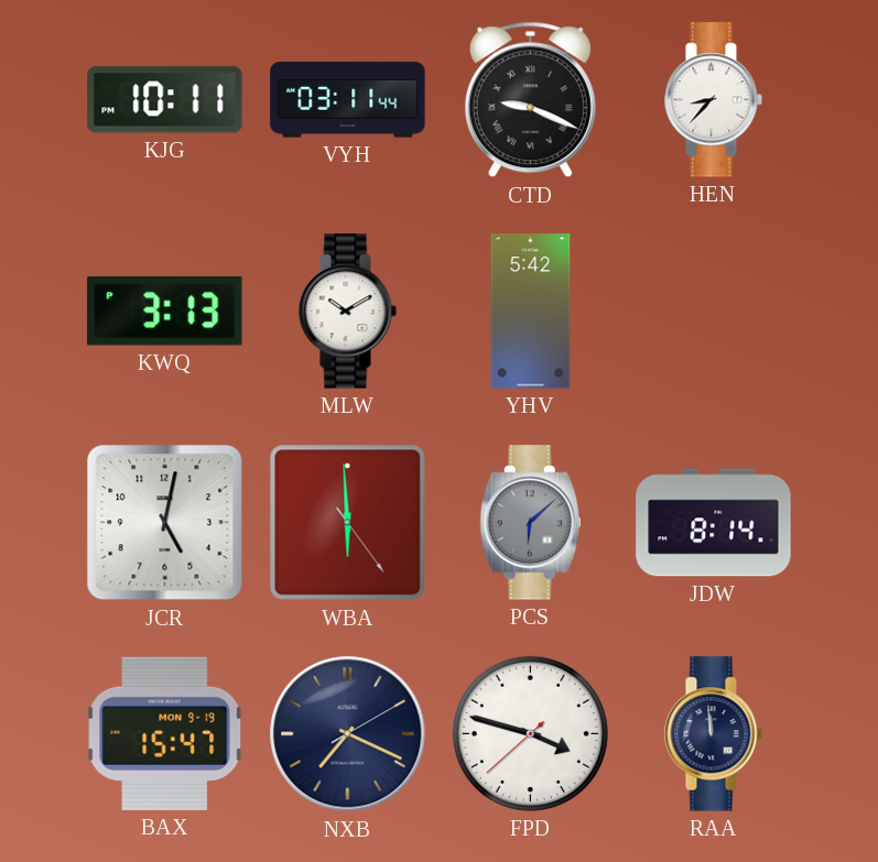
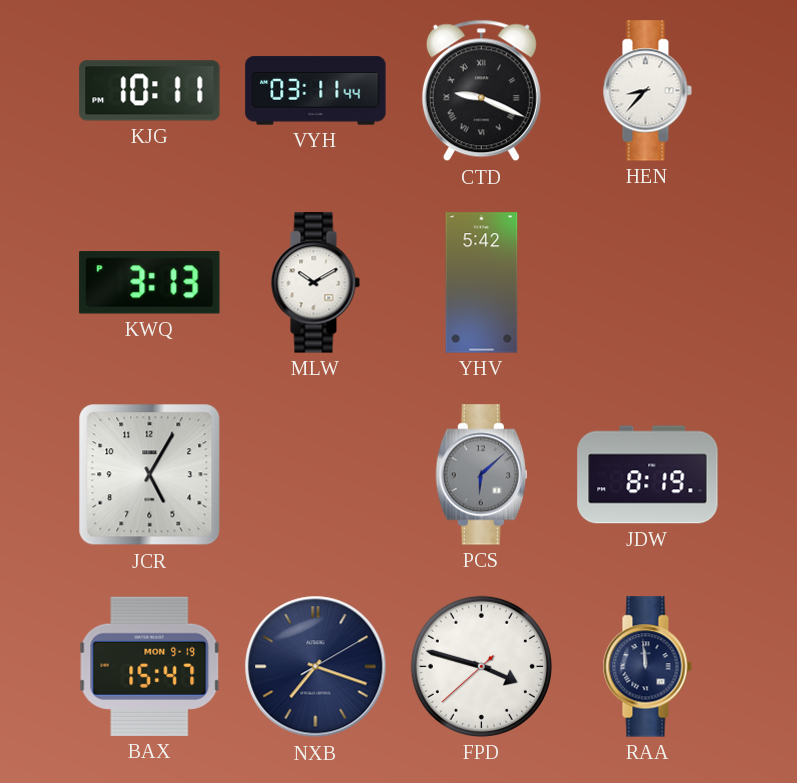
JCR: 5:02 -> 5:05 (150, 475)
WBA: 5:59 -> none (348, 523)
JDW: 8:14 -> 8:19 (648, 475)
NXB: 7:19 -> 7:18 (316, 667)
